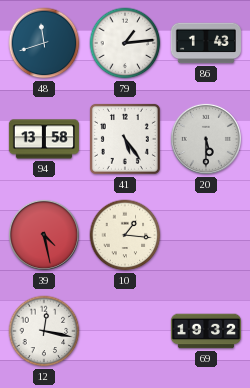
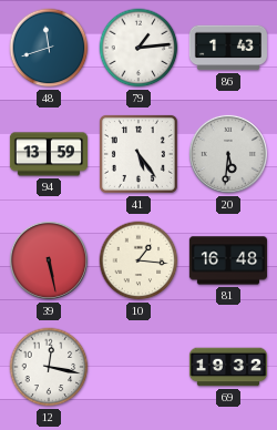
94: 13:58 -> 13:59 (49, 154)
20: 5:30 -> 5:31 (228, 154)
39: 4:28 -> 5:28 (49, 260)
81: none -> 16:48 (228, 260)
